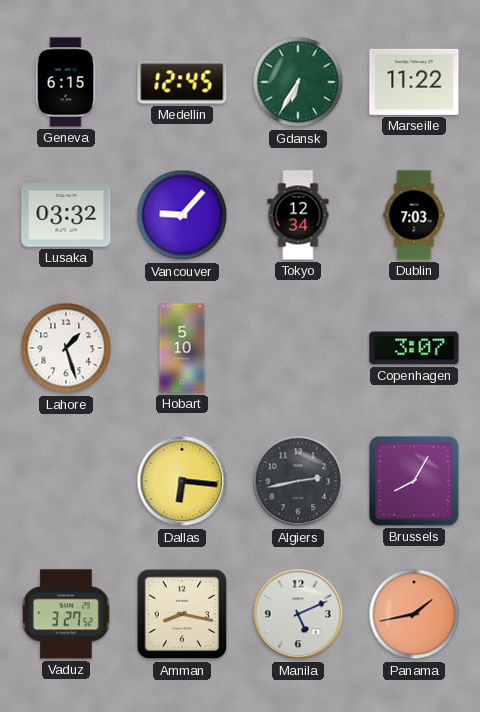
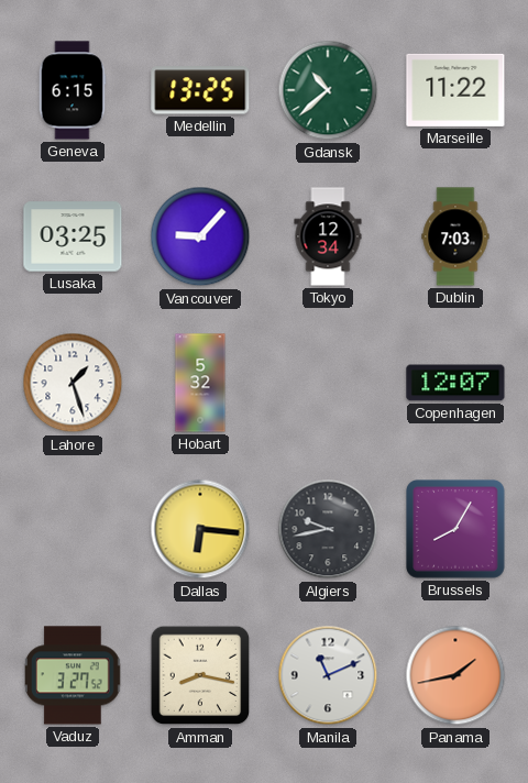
Medellin: 12:45 -> 13:25 (200, 90)
Gdansk: 6:35 -> 10:38 (328, 90)
Lusaka: 03:32 -> 03:25 (73, 236)
Hobart: 5:10 -> 5:32 (200, 383)
Copenhagen: 3:07 -> 12:07 (455, 383)
Algiers: 2:43 -> 9:43 (328, 529)
Manila: 5:11 -> 11:11 (328, 675)
